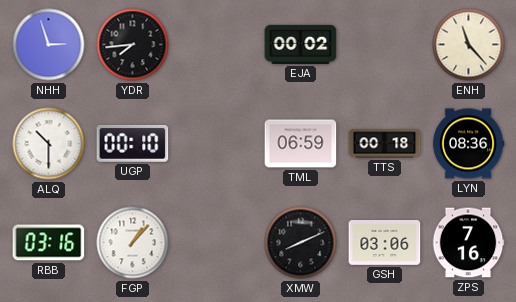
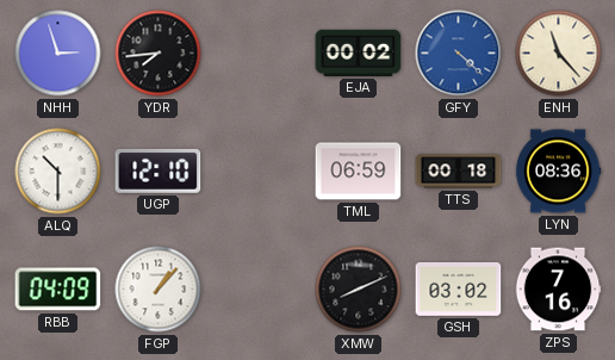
GFY: none -> 4:22 (459, 54)
UGP: 00:10 -> 12:10 (159, 170)
RBB: 03:16 -> 04:09 (58, 290)
GSH: 03:06 -> 03:02 (459, 290)
